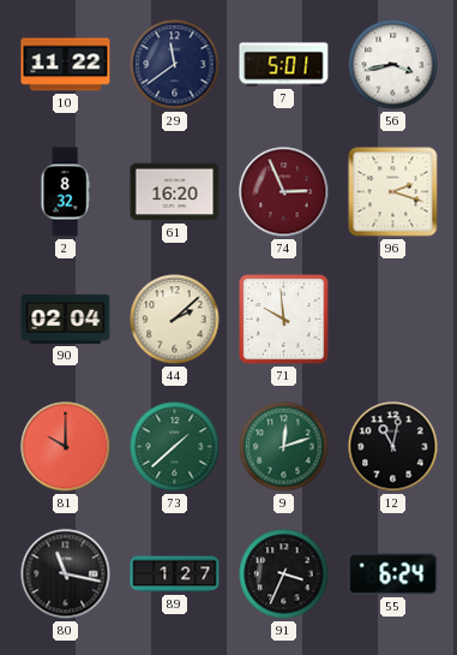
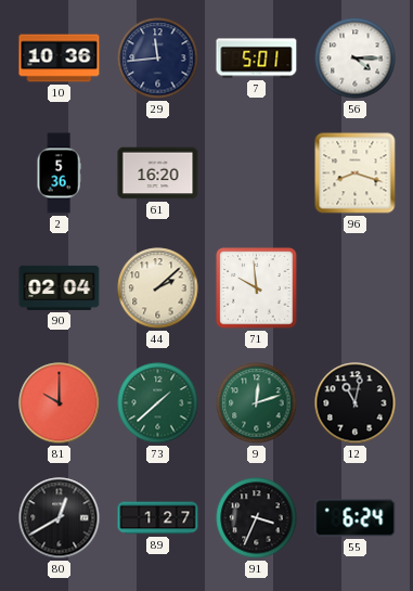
10: 11:22 -> 10:36 (60, 59)
29: 11:39 -> 11:44 (158, 59)
56: 3:43 -> 4:15 (356, 59)
2: 8:32 -> 5:36 (59, 174)
74: 2:56 -> none (284, 192)
96: 2:18 -> 8:18 (356, 174)
80: 11:17 -> 12:40 (60, 518)
